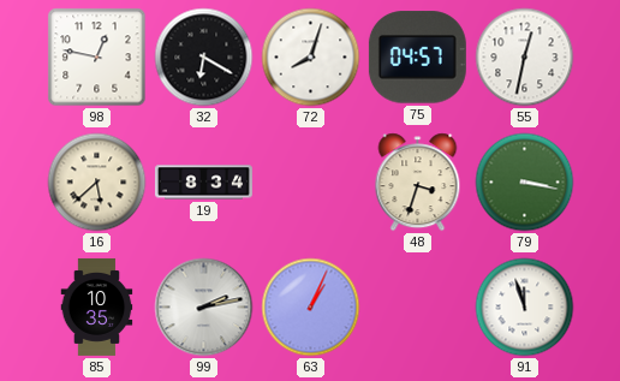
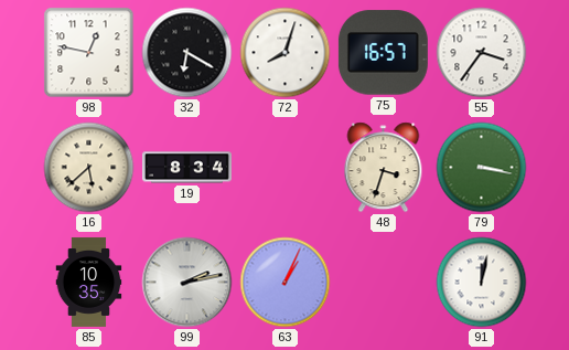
75: 04:57 -> 16:57 (383, 53)
55: 12:32 -> 3:36 (482, 53)
91: 11:57 -> 12:02 (482, 283)
